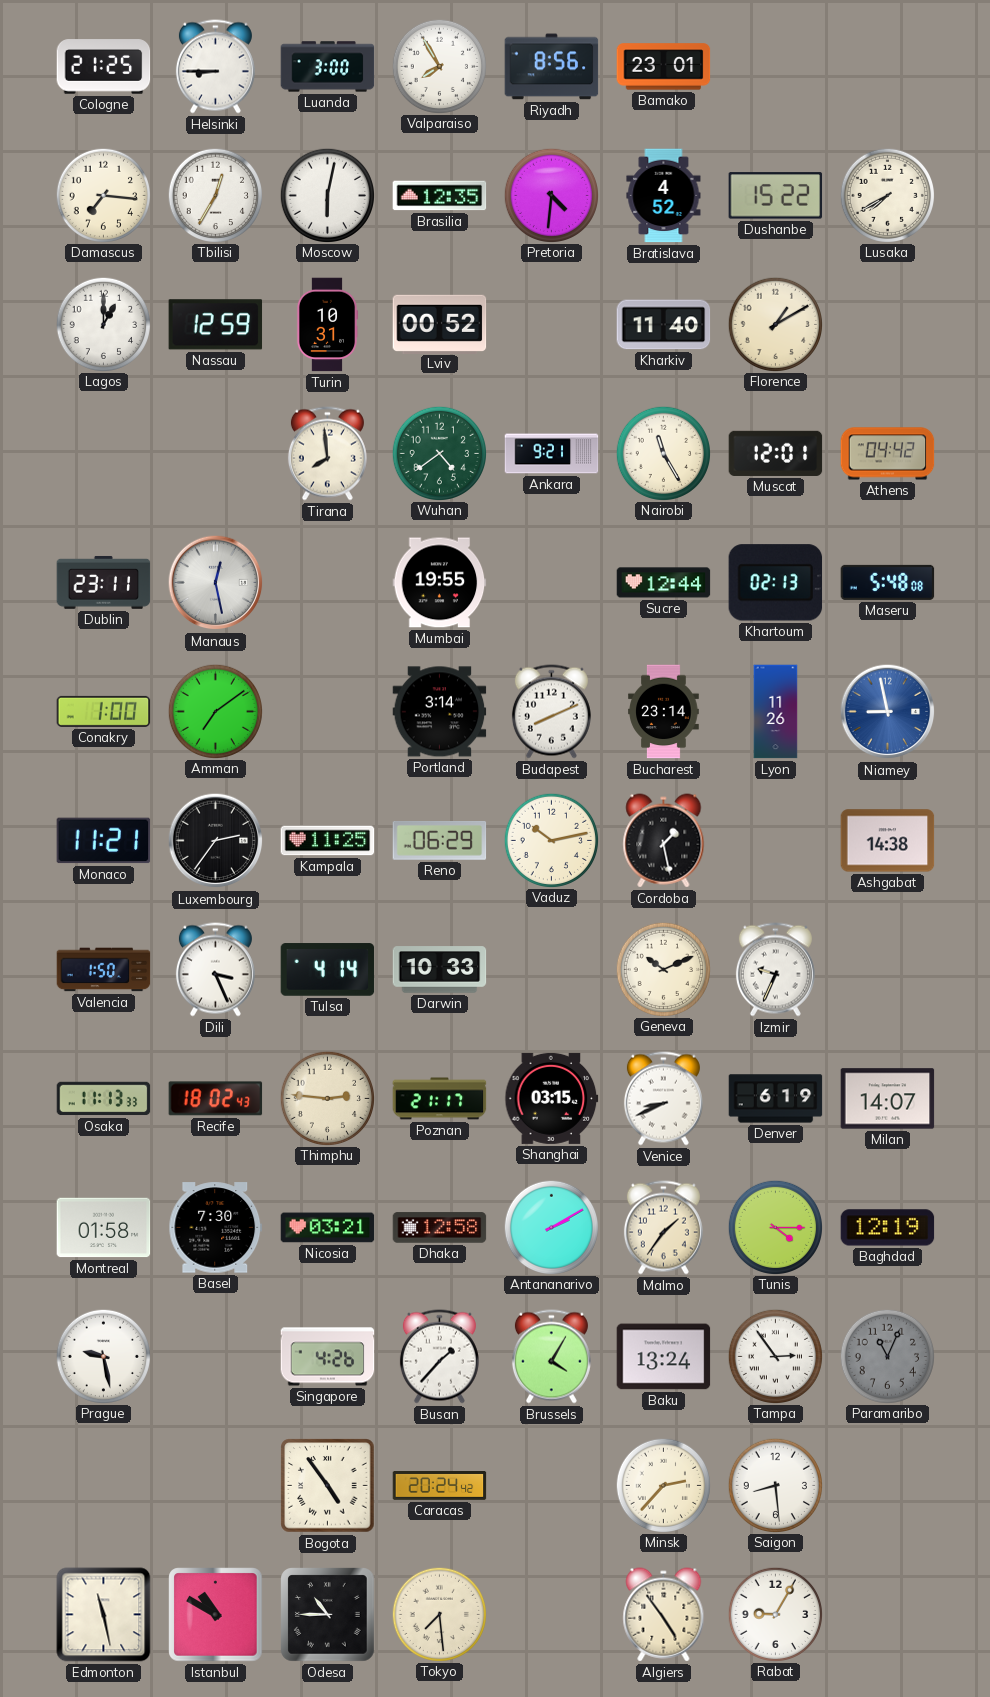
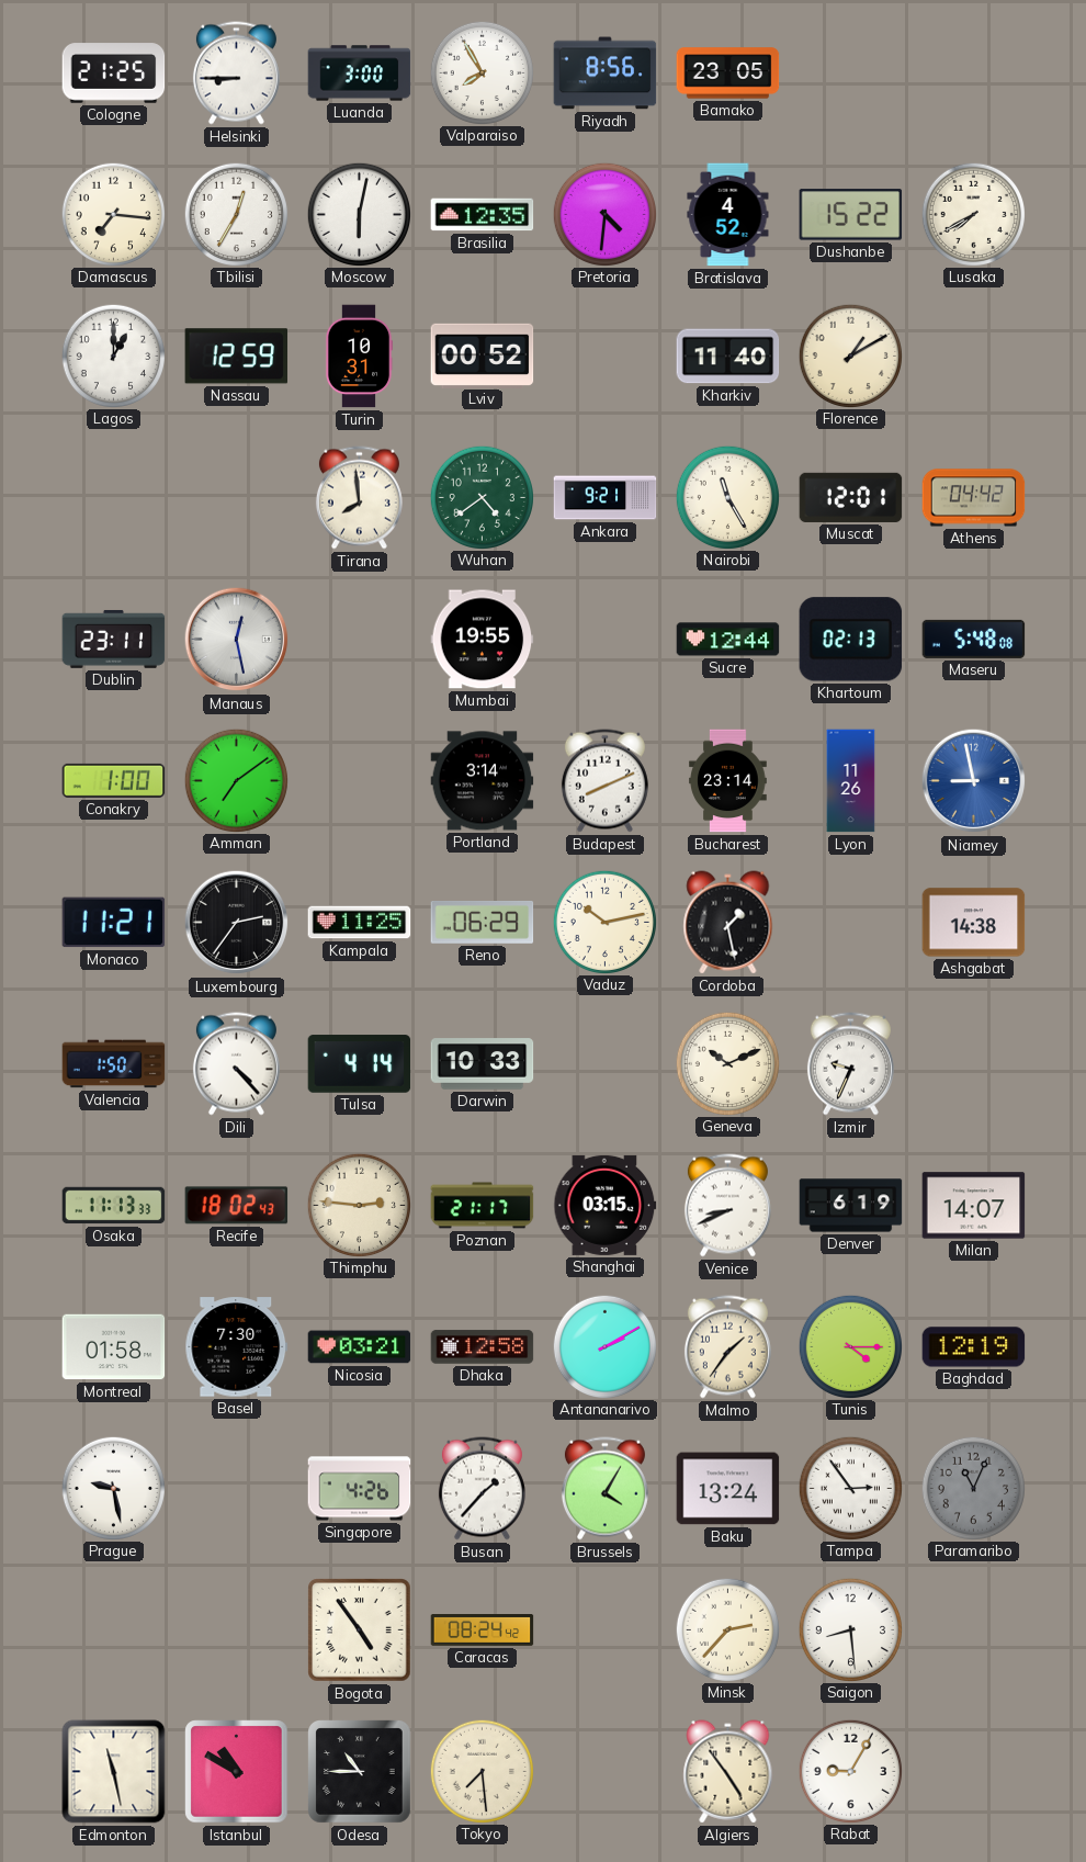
Bamako: 23:01 -> 23:05 (728, 74)
Dili: 3:26 -> 4:23 (236, 1064)
Caracas: 20:24 -> 08:24 (483, 1630)
